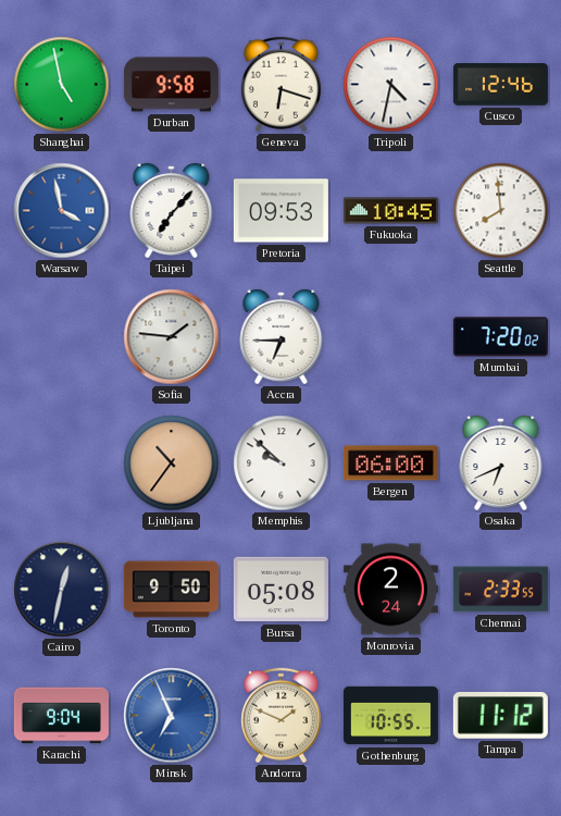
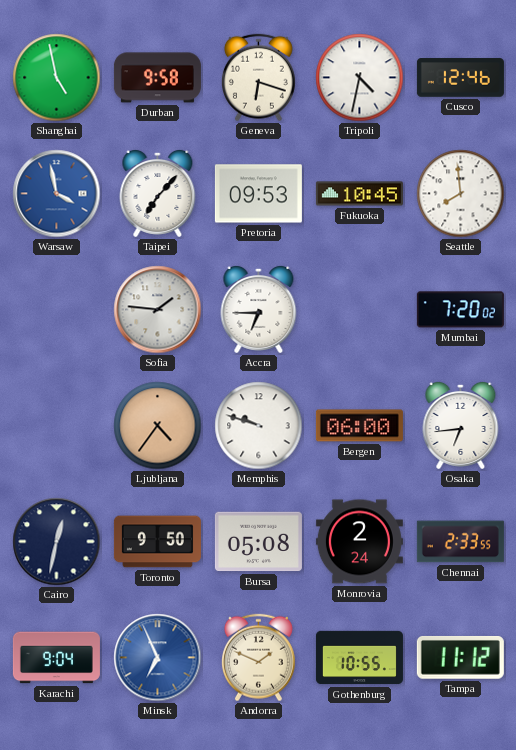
Ljubljana: 10:36 -> 4:36 (158, 426)
Memphis: 9:52 -> 9:48 (259, 426)
Osaka: 6:41 -> 6:44 (461, 425)
